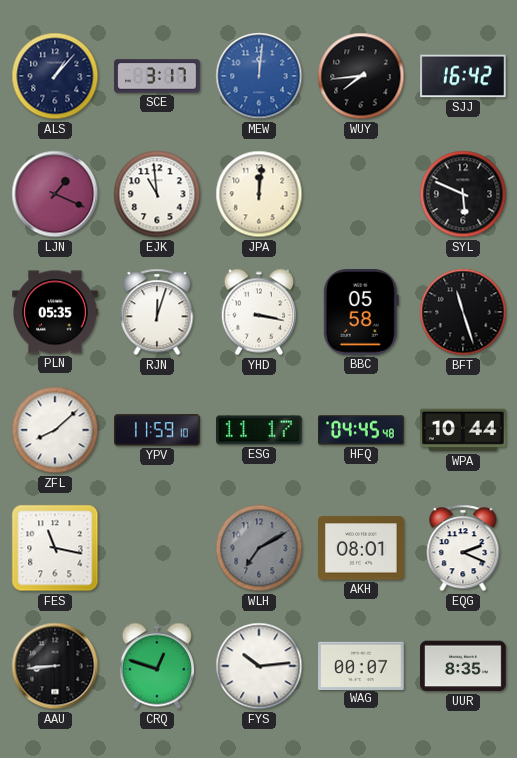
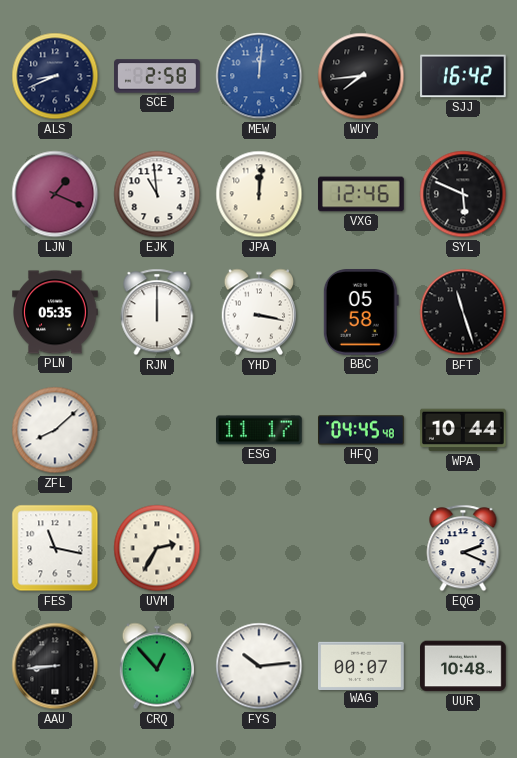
ALS: 1:07 -> 8:41 (55, 76)
SCE: 3:17 -> 2:58 (157, 76)
VXG: none -> 12:46 (361, 194)
RJN: 12:03 -> 12:00 (157, 312)
YPV: 11:59 -> none (158, 430)
UVM: none -> 2:35 (157, 548)
WLH: 7:10 -> none (259, 548)
AKH: 08:01 -> none (362, 548)
CRQ: 12:48 -> 12:53 (156, 666)
UUR: 8:35 -> 10:48 (464, 666)
